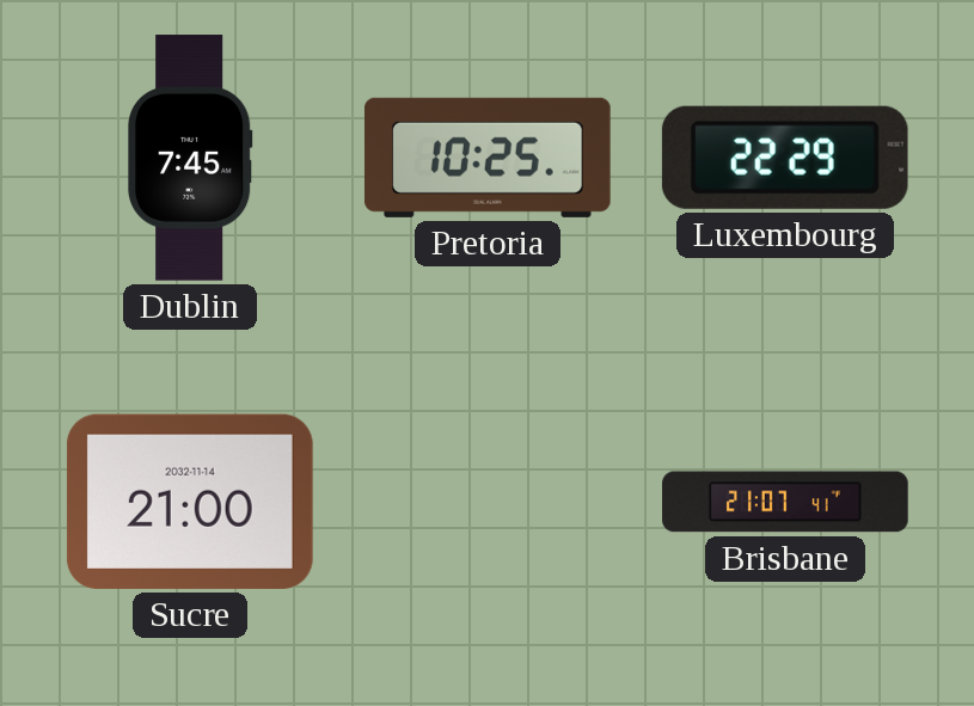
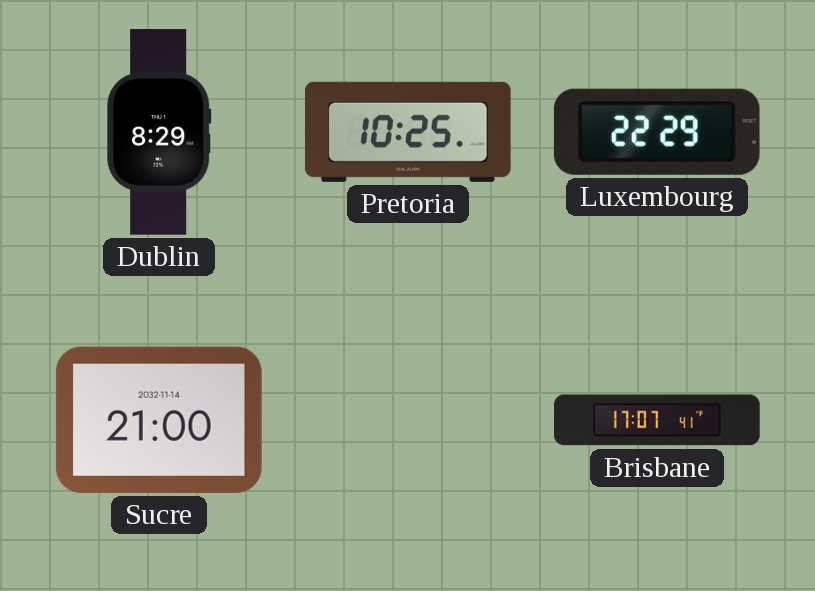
Dublin: 7:45 -> 8:29 (160, 132)
Brisbane: 21:07 -> 17:07 (657, 420)
